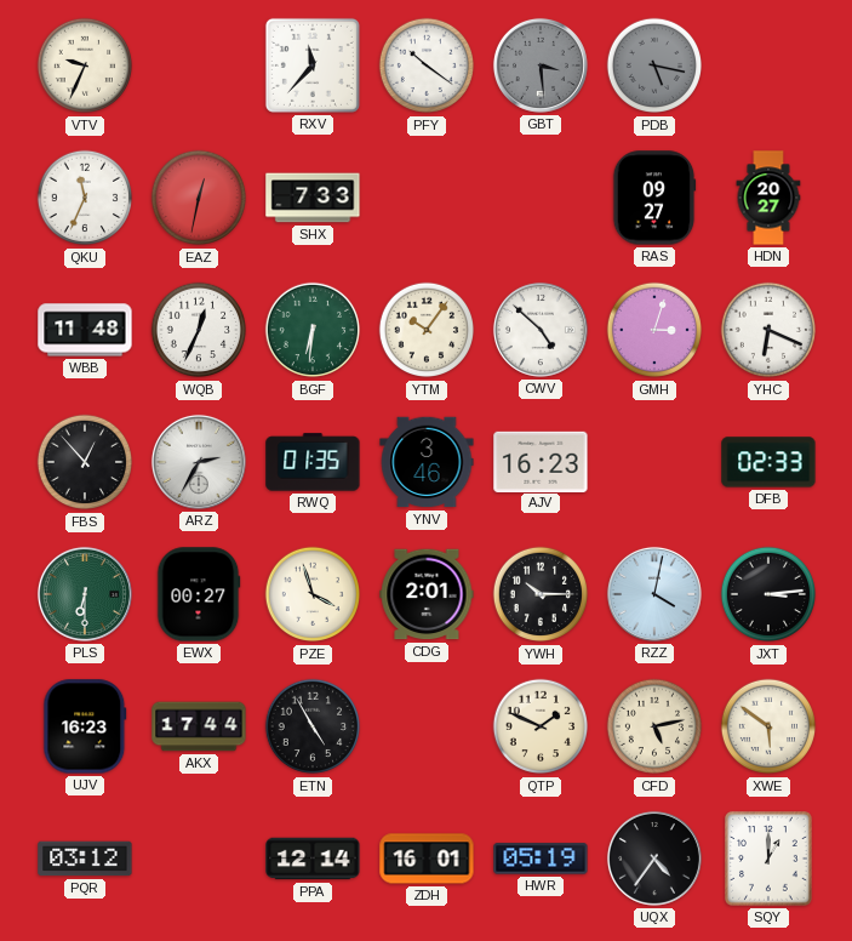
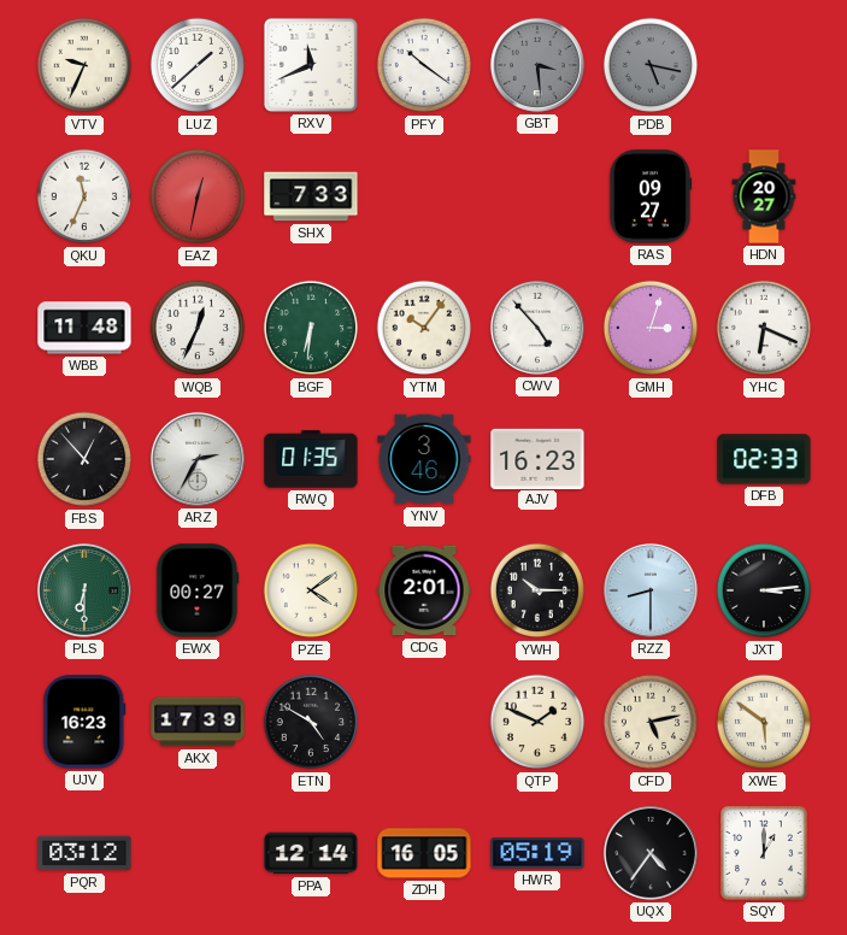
LUZ: none -> 1:38 (198, 65)
RXV: 11:37 -> 11:41 (311, 65)
CWV: 4:52 -> 4:53 (537, 328)
PZE: 3:57 -> 4:09 (311, 590)
RZZ: 4:02 -> 8:30 (651, 590)
AKX: 17:44 -> 17:39 (198, 722)
ETN: 4:55 -> 4:50 (311, 722)
ZDH: 16:01 -> 16:05 (424, 853)
